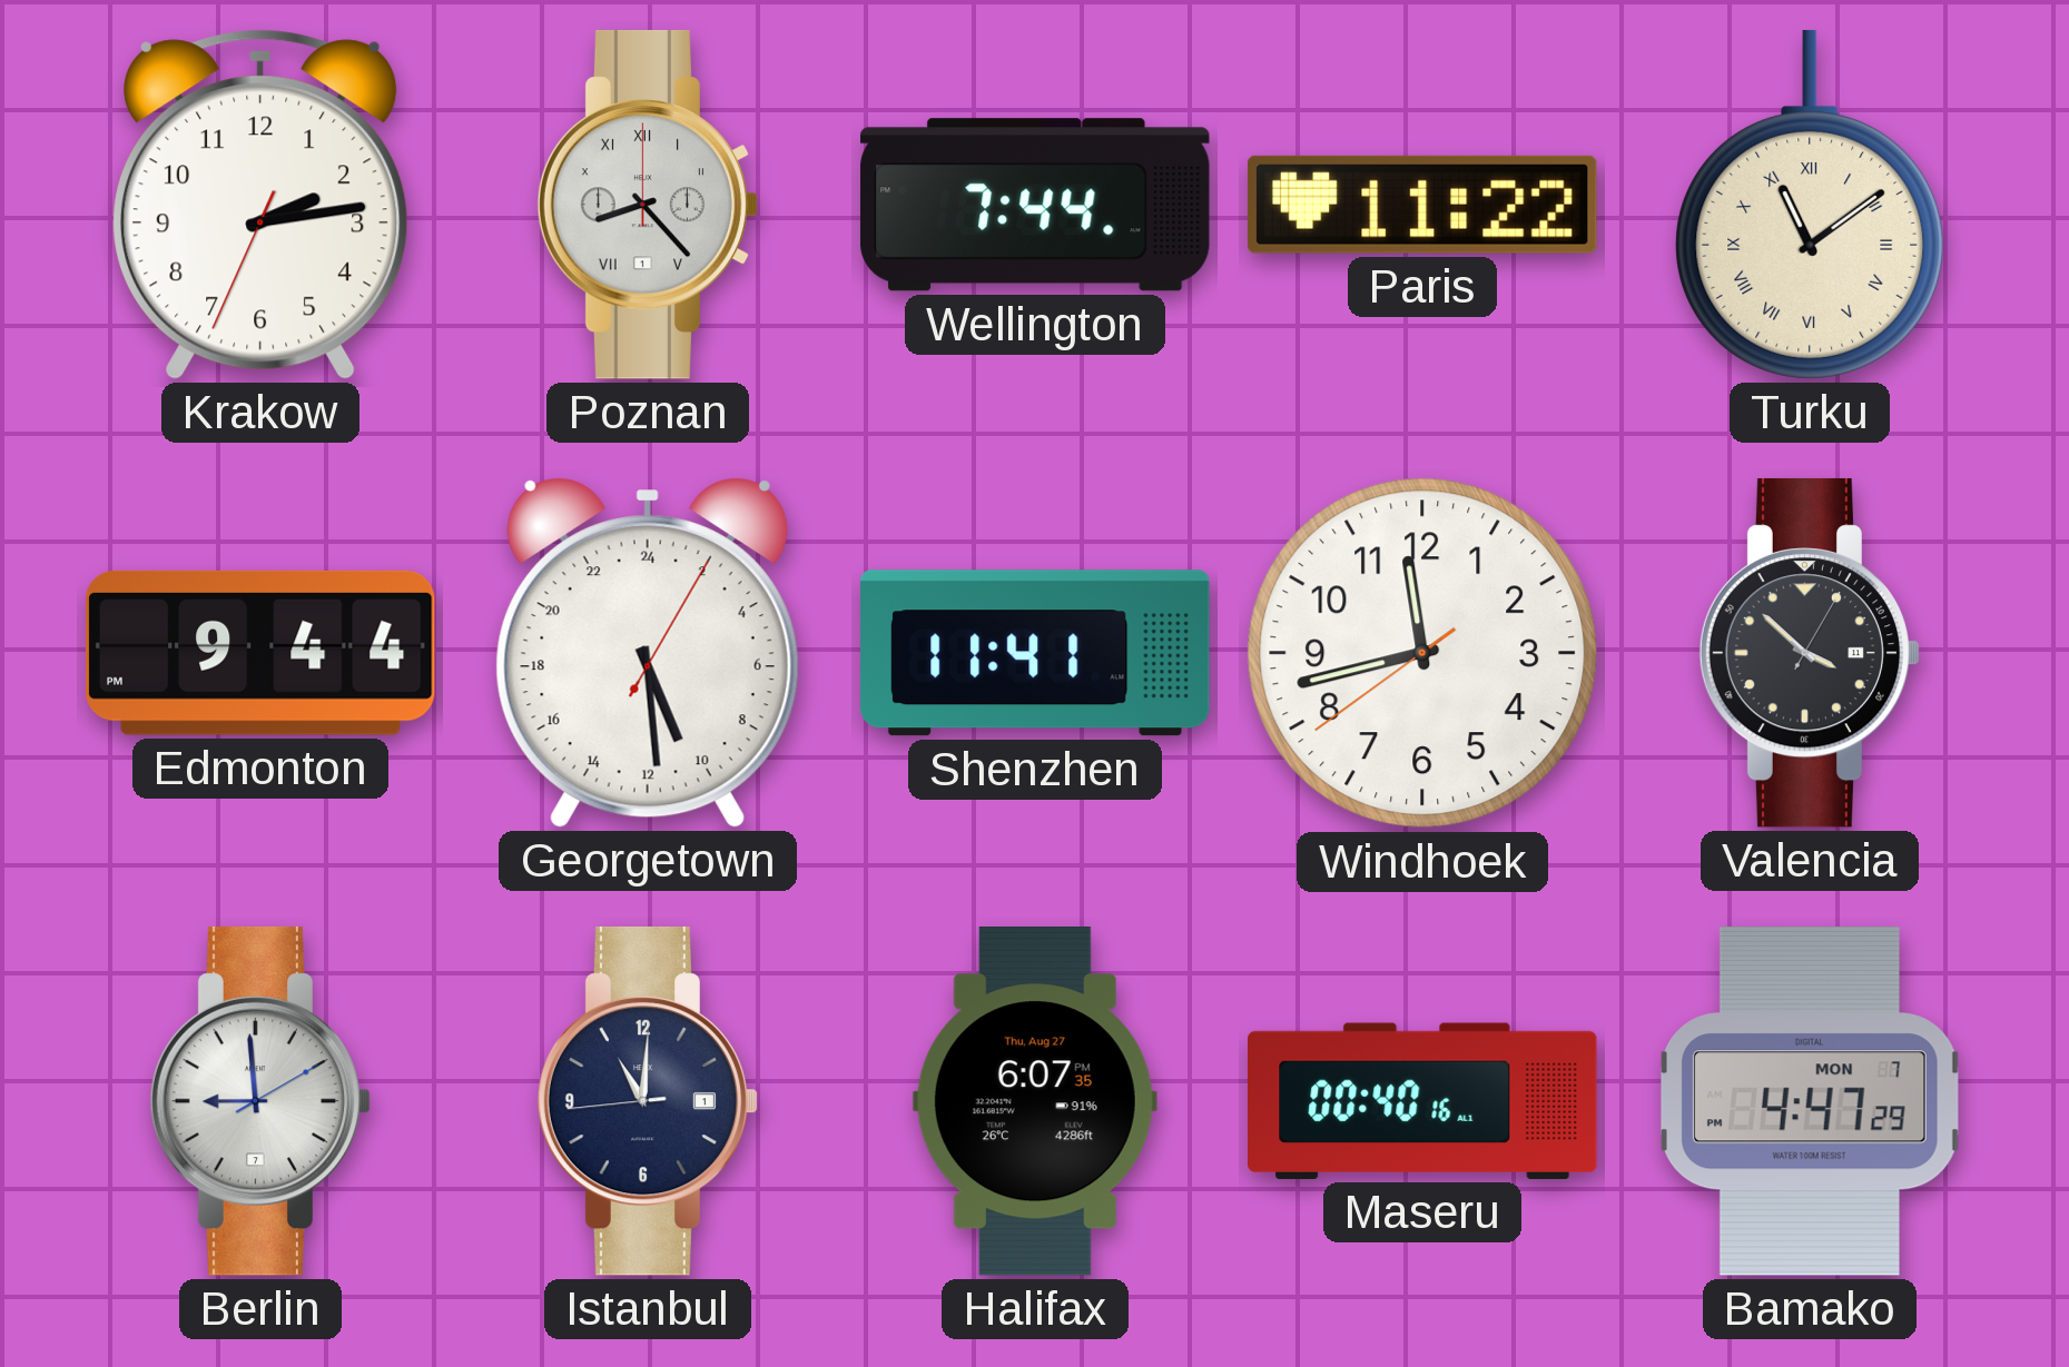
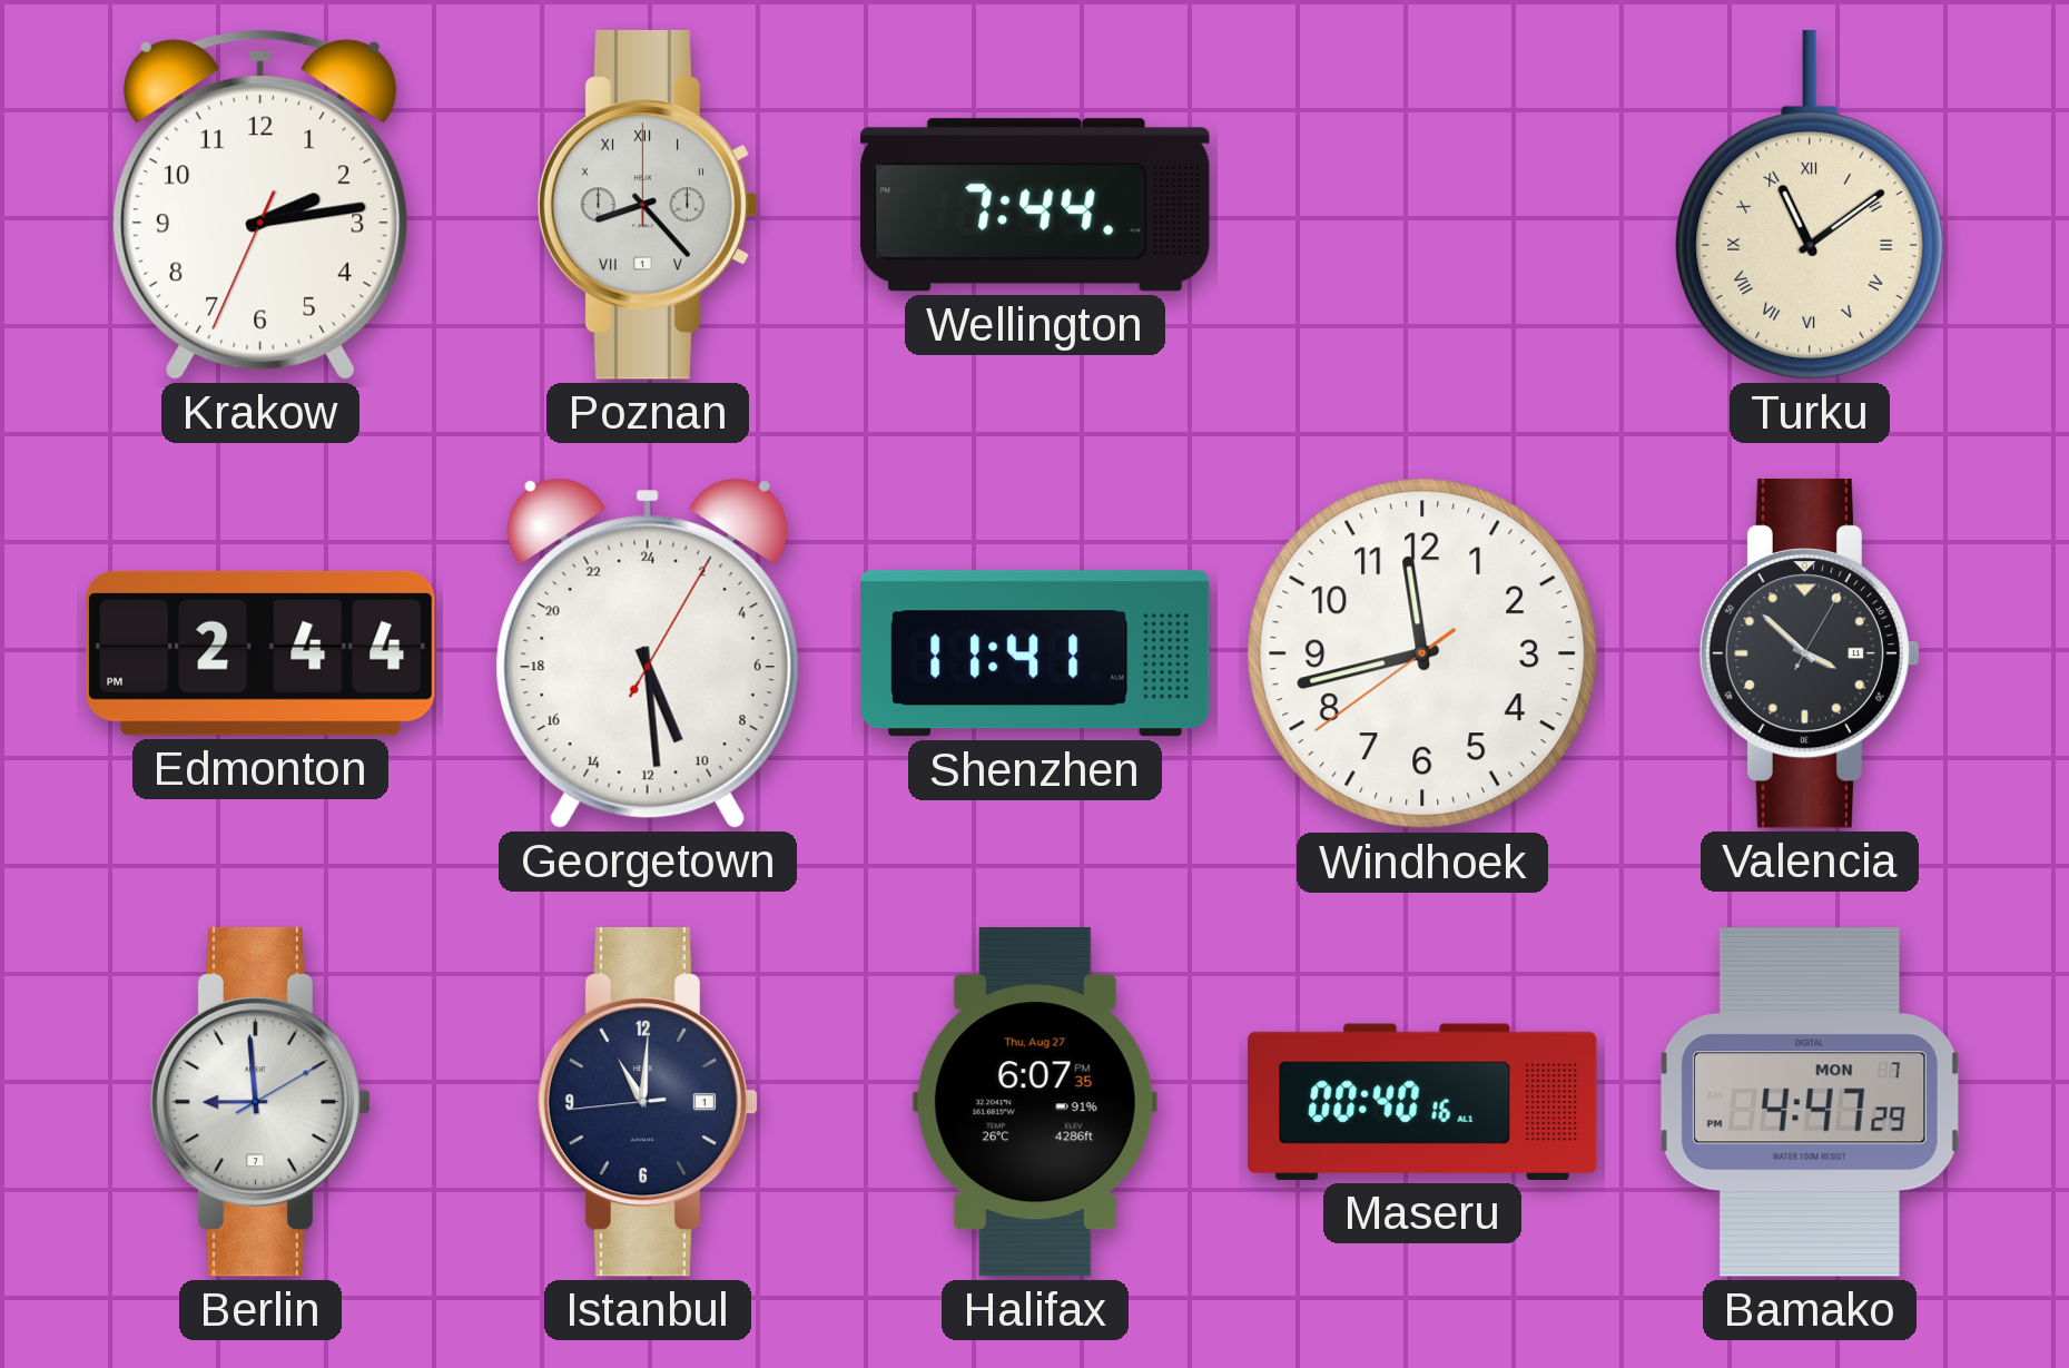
Paris: 11:22 -> none (1422, 205)
Edmonton: 9:44 -> 2:44 (262, 653)
